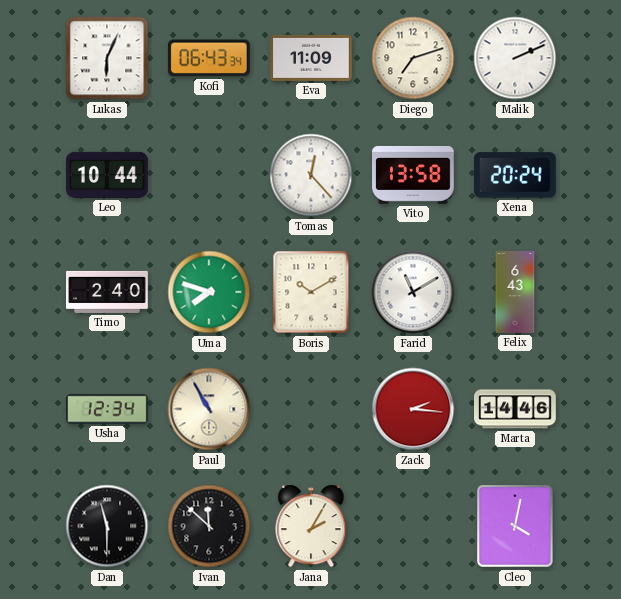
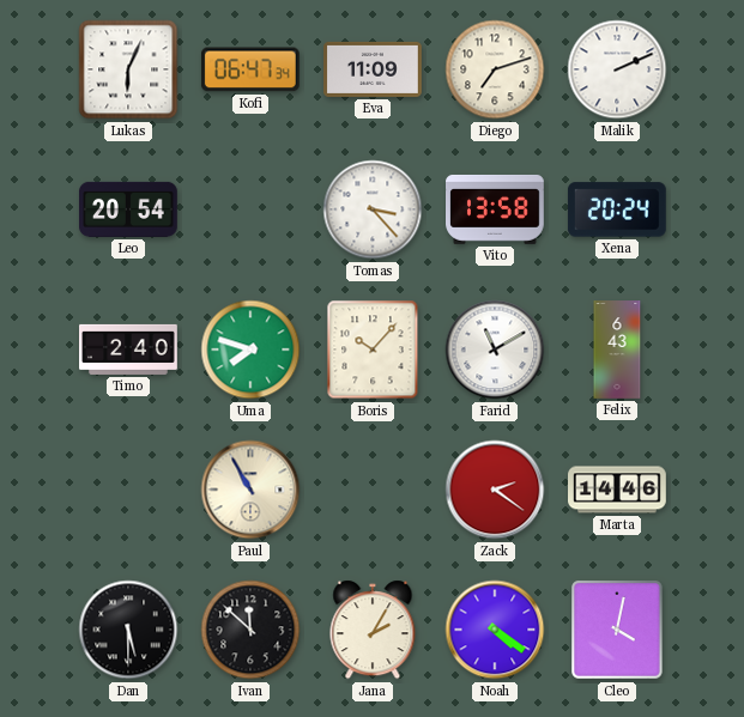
Kofi: 06:43 -> 06:47 (250, 69)
Leo: 10:44 -> 20:54 (129, 209)
Tomas: 12:23 -> 3:23 (373, 209)
Boris: 10:10 -> 10:07 (373, 350)
Usha: 12:34 -> none (108, 409)
Zack: 2:16 -> 2:21 (495, 490)
Dan: 11:30 -> 5:30 (128, 630)
Noah: none -> 4:21 (495, 630)
